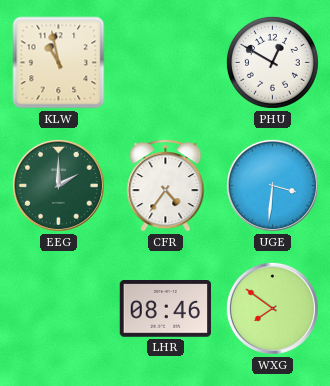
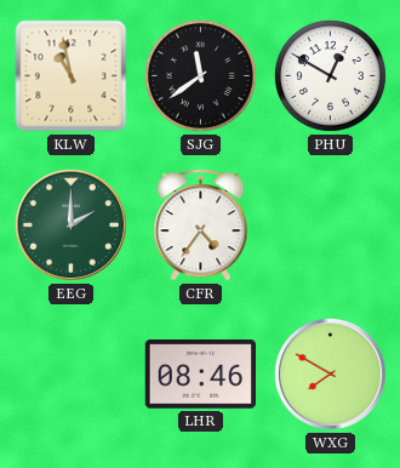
SJG: none -> 11:39 (200, 75)
UGE: 3:31 -> none (272, 185)
WXG: 7:51 -> 7:50 (330, 373)
